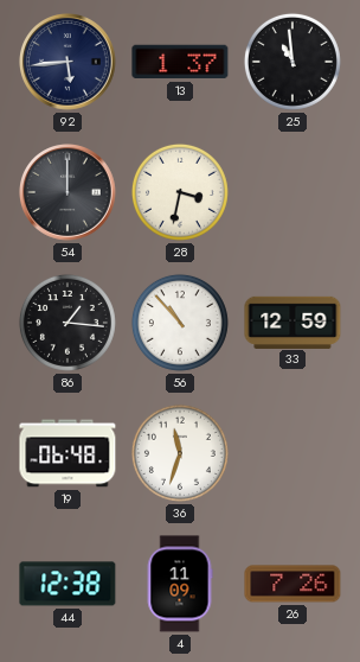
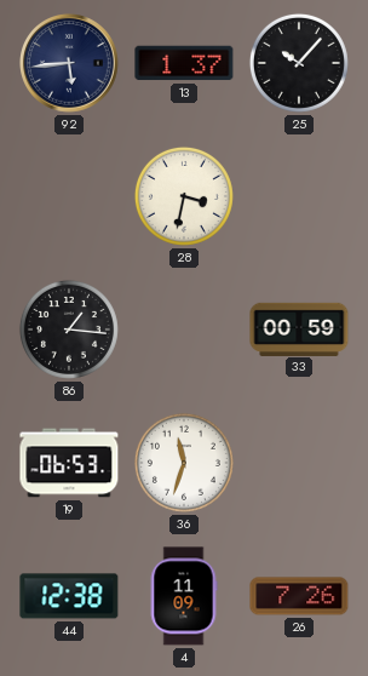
25: 10:59 -> 10:07 (299, 63)
54: 12:00 -> none (69, 193)
56: 10:53 -> none (180, 323)
33: 12:59 -> 00:59 (299, 328)
19: 06:48 -> 06:53 (69, 463)
